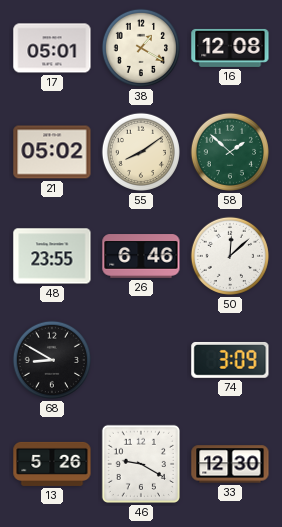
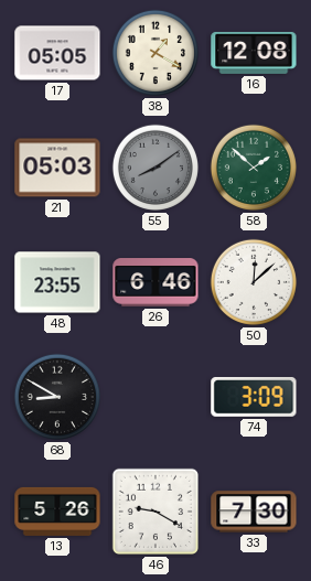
17: 05:01 -> 05:05 (57, 53)
21: 05:02 -> 05:03 (57, 168)
55 dial: cream -> grey (155, 168)
33: 12:30 -> 7:30 (254, 512)
